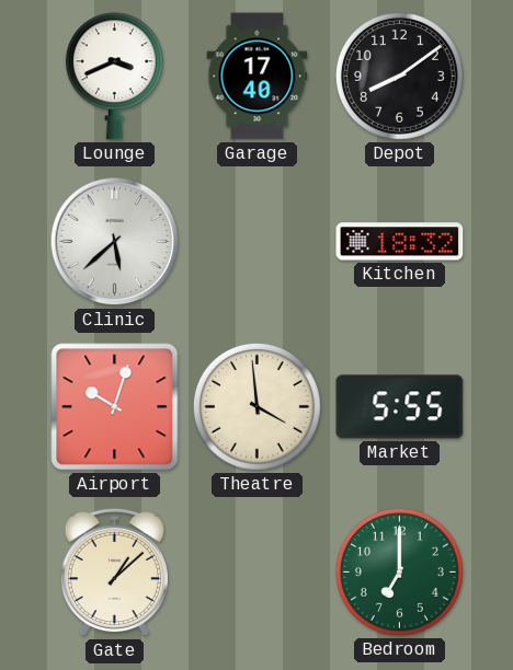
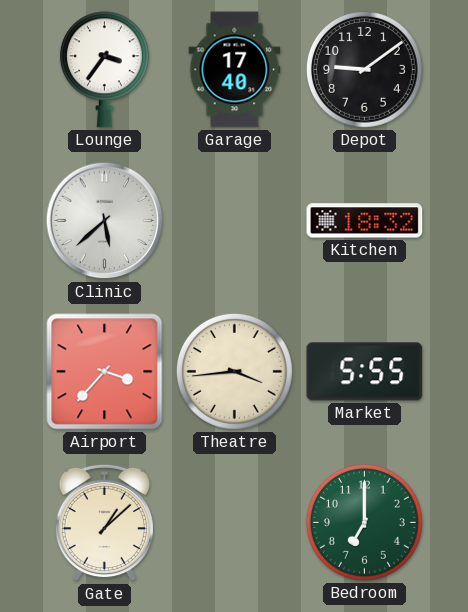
Lounge: 3:41 -> 3:36 (104, 70)
Depot: 8:09 -> 9:09 (364, 69)
Airport: 10:03 -> 3:37 (105, 372)
Theatre: 3:59 -> 3:44 (234, 371)
